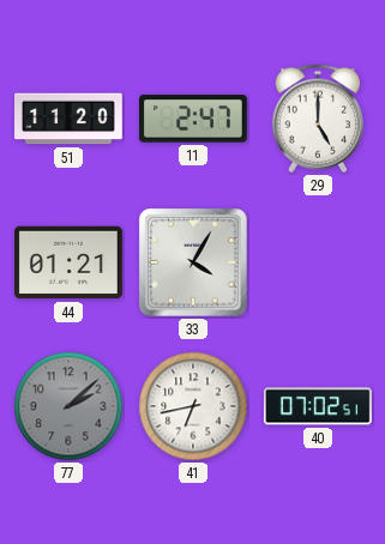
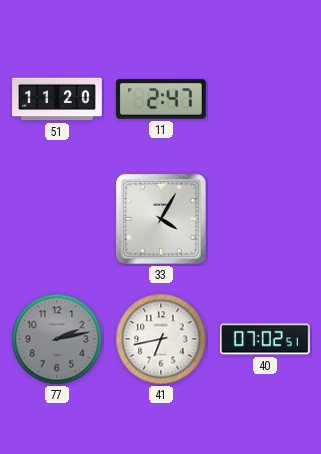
29: 5:00 -> none (318, 119)
44: 01:21 -> none (70, 262)
77: 2:08 -> 2:13 (57, 339)
